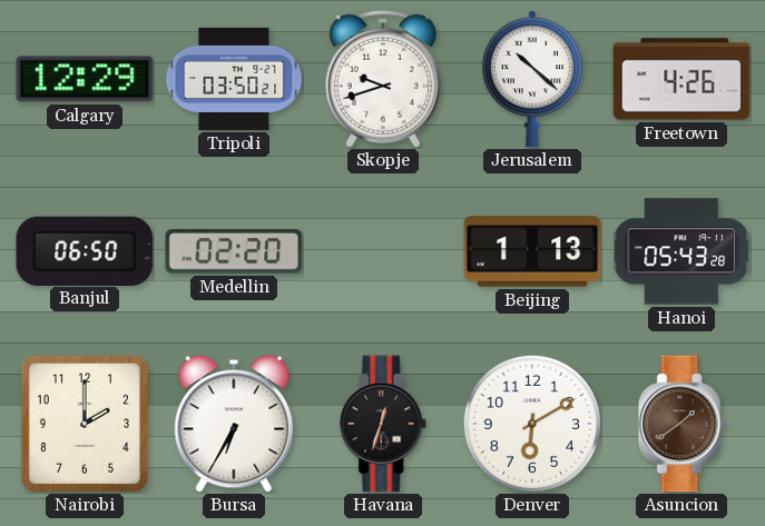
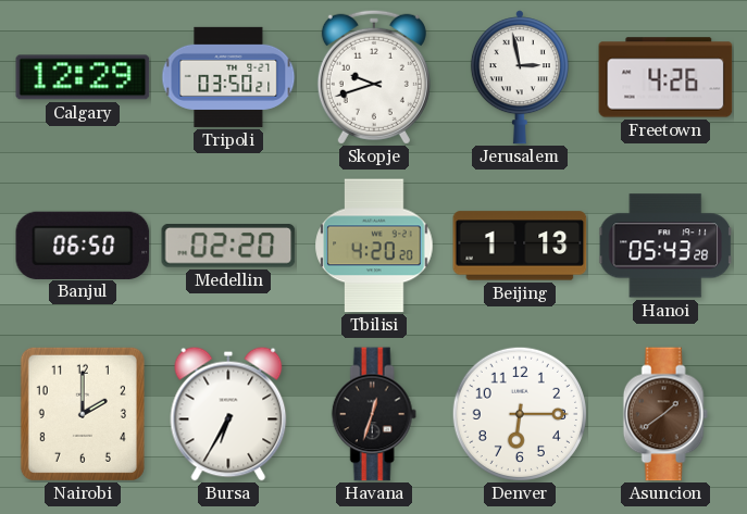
Jerusalem: 10:22 -> 2:58 (520, 77)
Tbilisi: none -> 4:20 (374, 246)
Denver: 6:10 -> 6:15 (520, 414)
